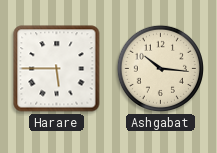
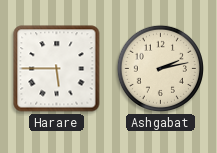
Ashgabat: 10:16 -> 2:13 (160, 68)
